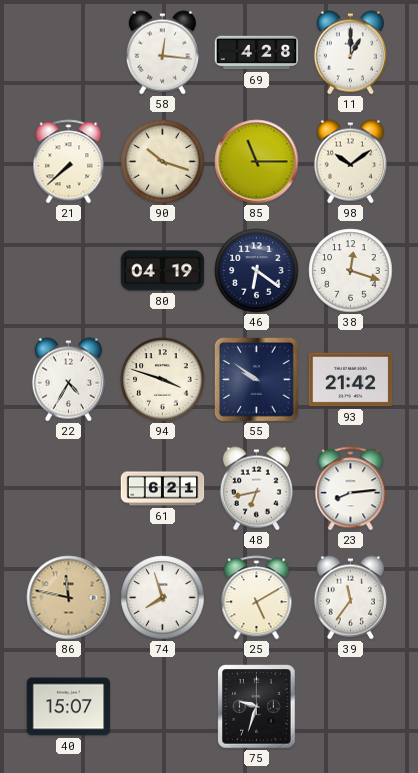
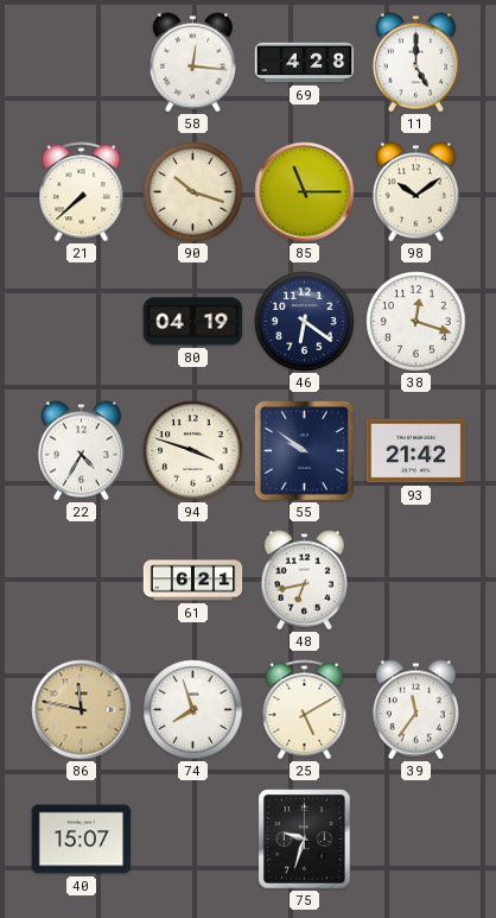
11: 1:00 -> 5:00 (415, 63)
23: 8:14 -> none (351, 489)
